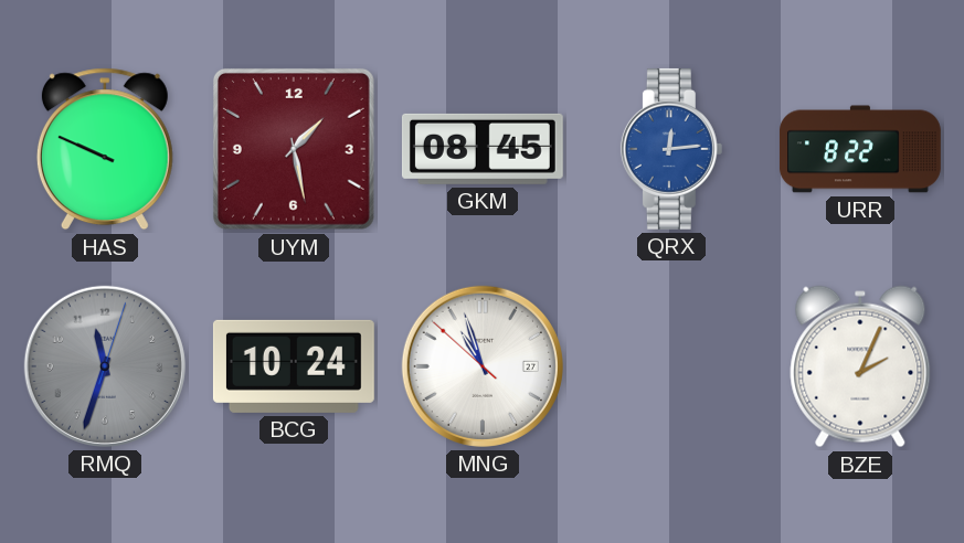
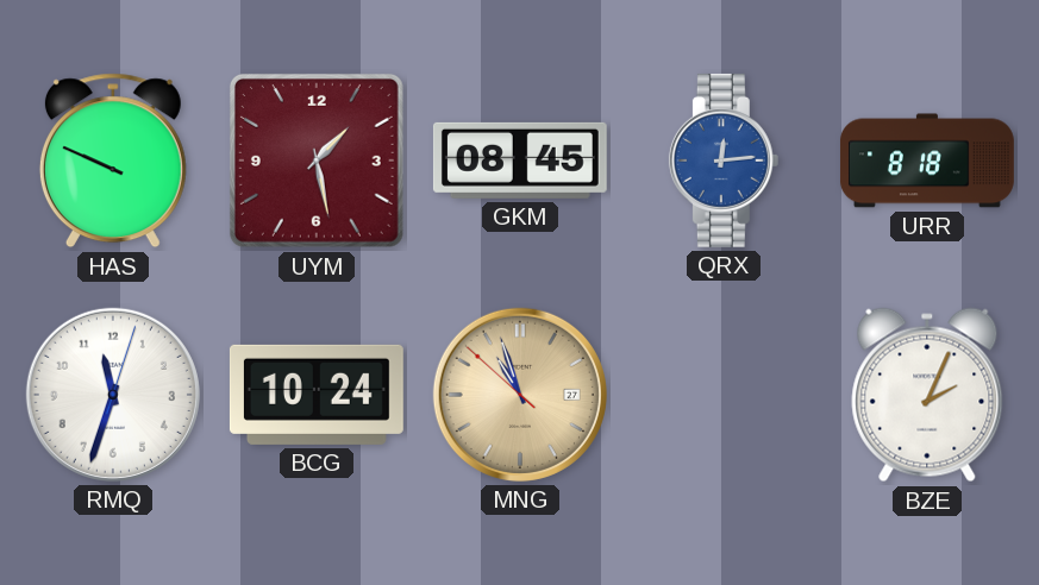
URR: 8:22 -> 8:18 (927, 161)
RMQ dial: grey -> white (113, 395)
MNG dial: white -> champagne (520, 395)
